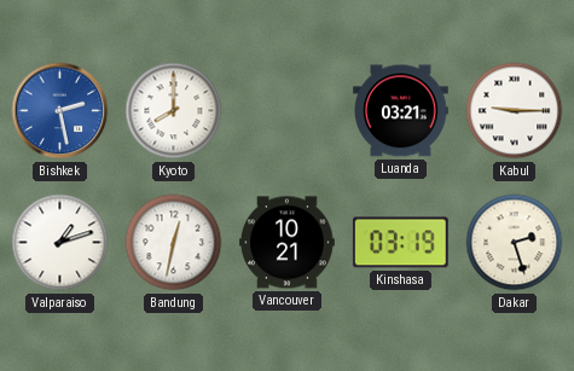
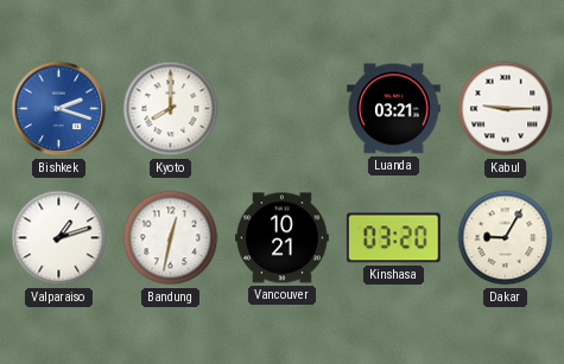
Bishkek: 2:28 -> 2:18 (59, 109)
Kinshasa: 03:19 -> 03:20 (393, 238)
Dakar: 2:27 -> 9:05 (506, 238)
